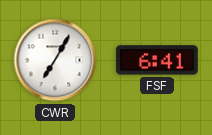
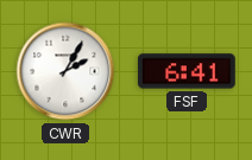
CWR: 7:05 -> 2:05 (65, 71)
